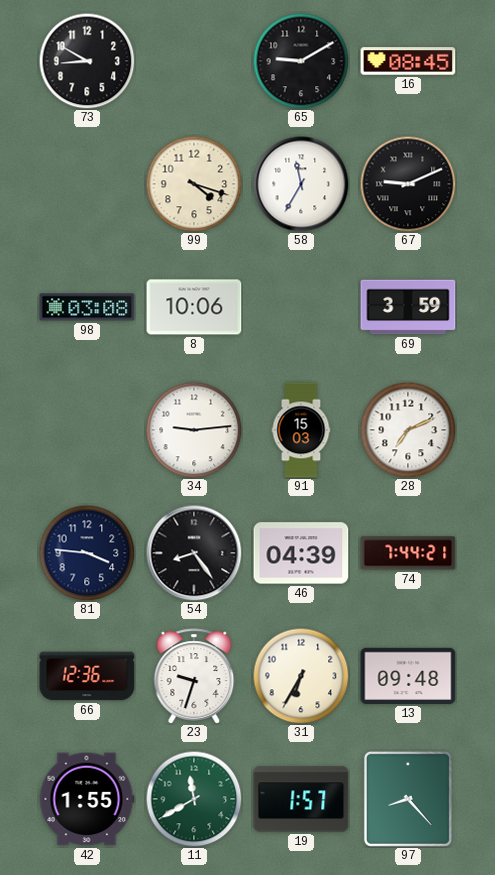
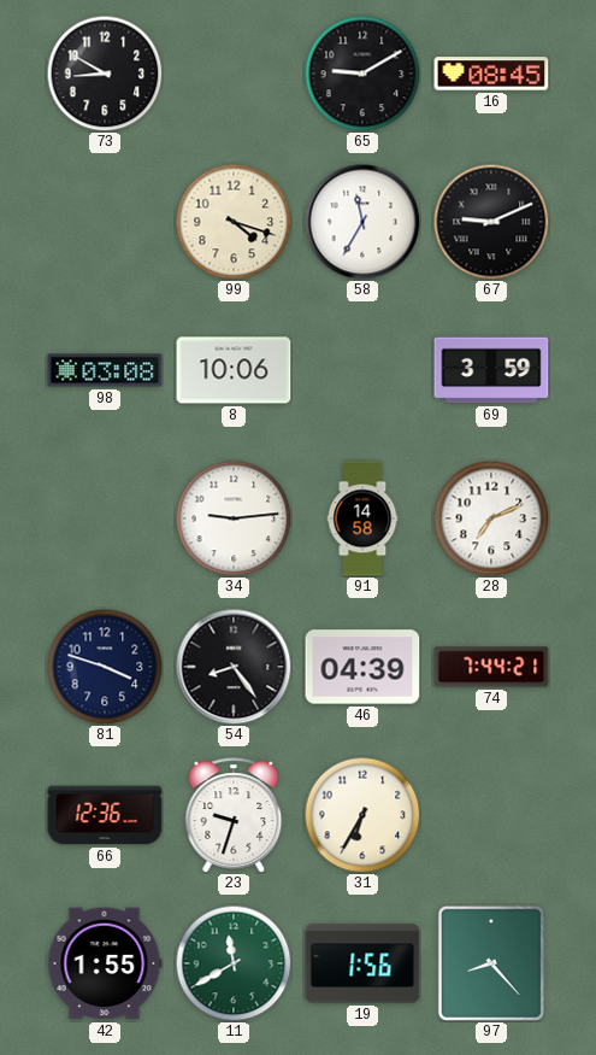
91: 15:03 -> 14:58 (362, 518)
81: 3:46 -> 3:48 (105, 667)
13: 09:48 -> none (408, 676)
19: 1:57 -> 1:56 (362, 963)
